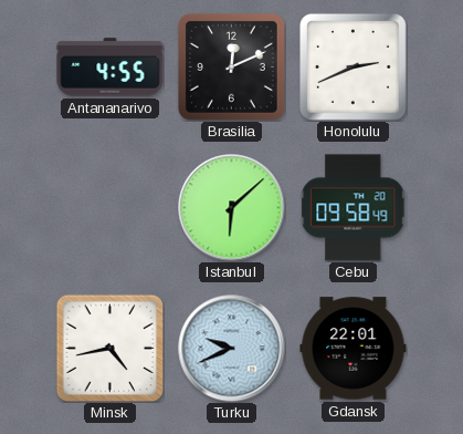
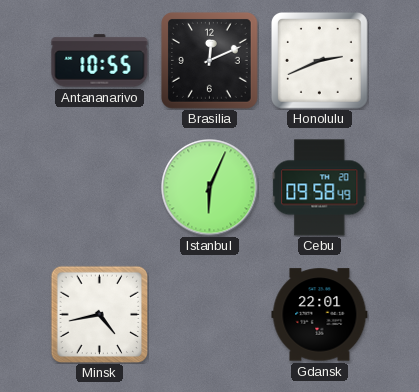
Antananarivo: 4:55 -> 10:55 (100, 61)
Istanbul: 6:08 -> 6:04 (210, 188)
Turku: 9:41 -> none (232, 349)
